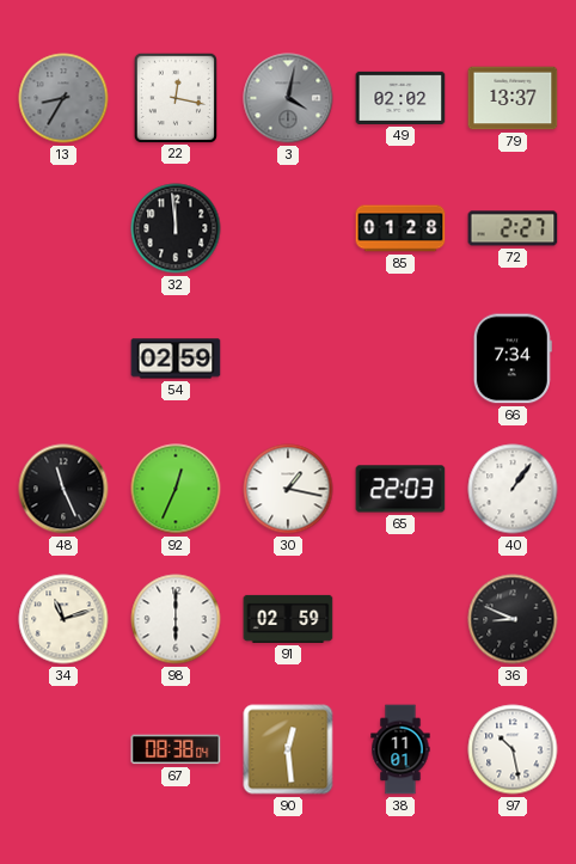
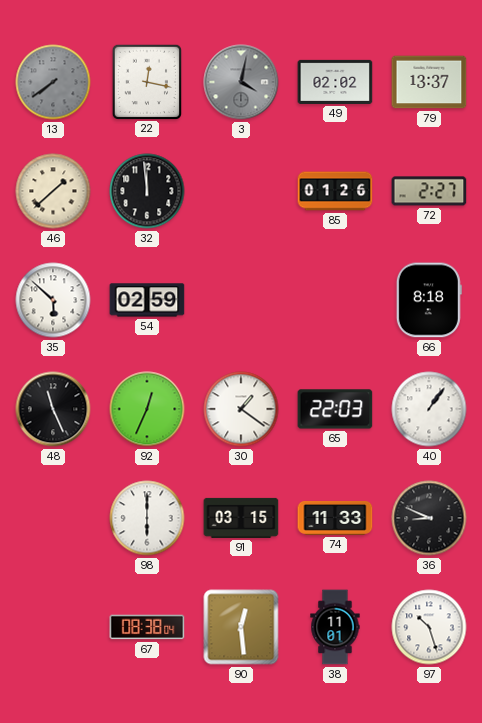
13: 8:35 -> 7:39 (53, 82)
46: none -> 1:38 (53, 191)
85: 01:28 -> 01:26 (335, 191)
35: none -> 5:52 (53, 300)
66: 7:34 -> 8:18 (429, 300)
30: 1:17 -> 1:21 (241, 409)
34: 11:12 -> none (63, 619)
91: 02:59 -> 03:15 (241, 518)
74: none -> 11:33 (335, 518)
97: 10:28 -> 10:27 (429, 627)
